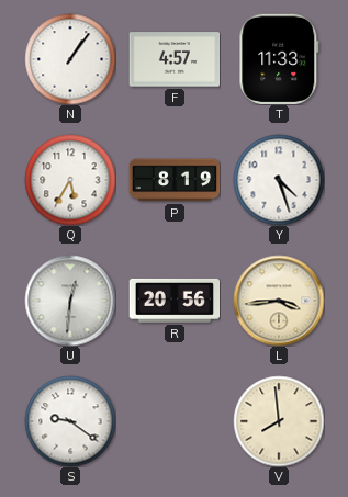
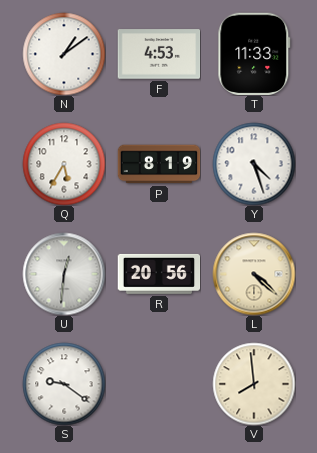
N: 1:06 -> 1:09 (64, 54)
F: 4:57 -> 4:53 (159, 54)
L: 3:44 -> 4:22 (254, 274)
